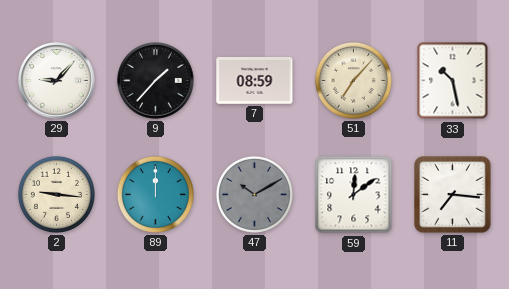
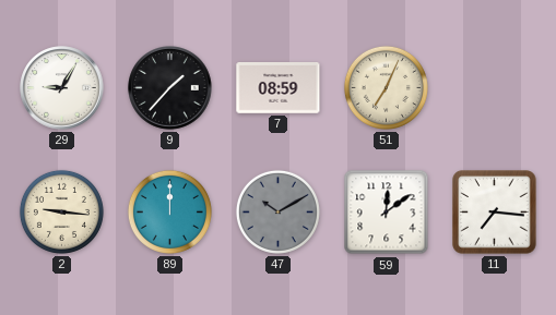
29: 9:07 -> 9:05 (62, 88)
51: 7:07 -> 7:04 (386, 87)
33: 10:28 -> none (453, 81)
